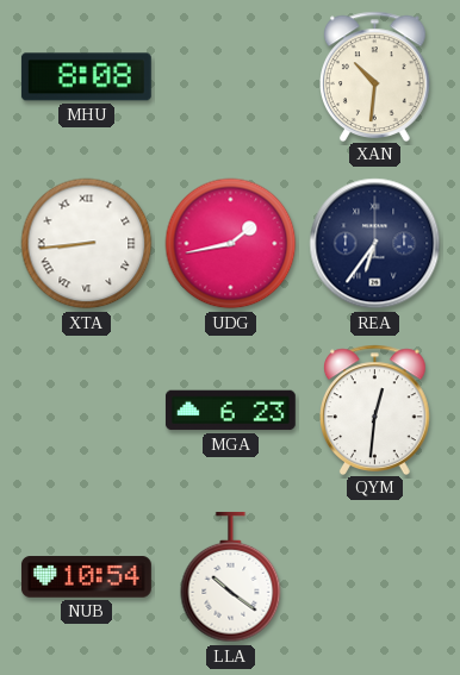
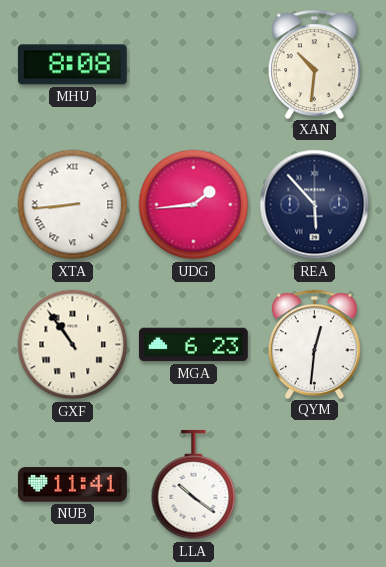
UDG: 1:43 -> 1:44 (194, 205)
REA: 6:36 -> 5:53 (315, 205)
GXF: none -> 10:54 (73, 345)
NUB: 10:54 -> 11:41 (72, 485)
